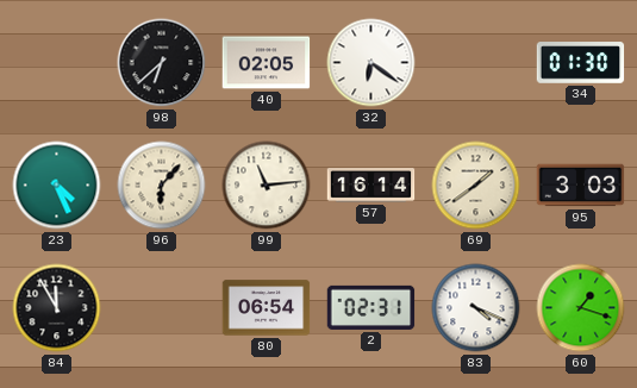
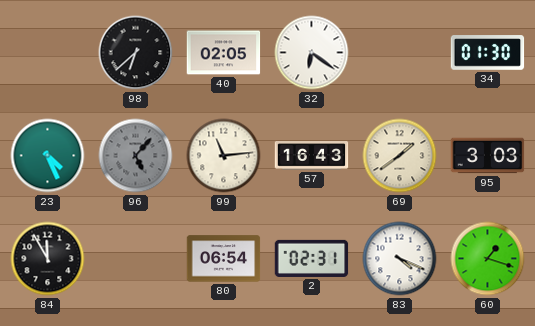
96: 6:07 -> 5:07 (136, 156)
96 dial: cream -> grey (136, 156)
57: 16:14 -> 16:43 (312, 156)
